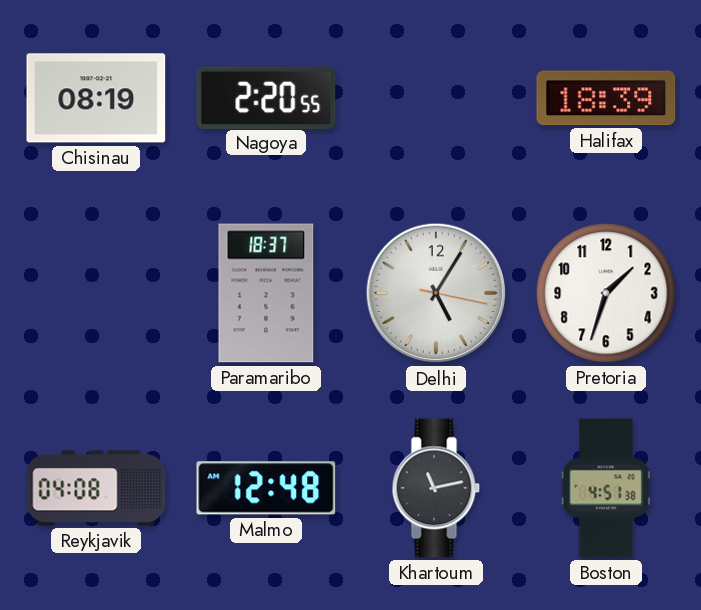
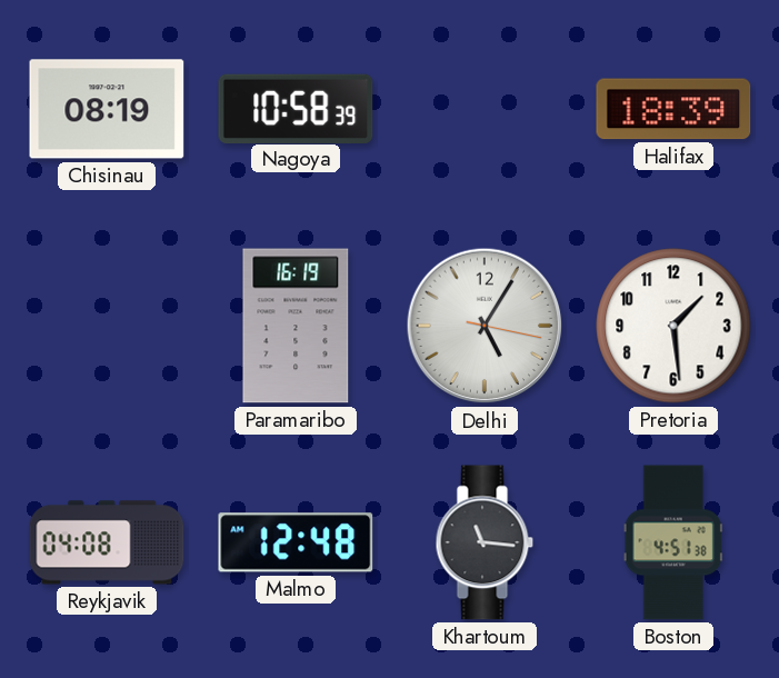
Nagoya: 2:20 -> 10:58 (296, 108)
Paramaribo: 18:37 -> 16:19 (296, 326)
Pretoria: 1:33 -> 1:29 (673, 326)
Khartoum: 11:13 -> 11:16 (485, 542)
